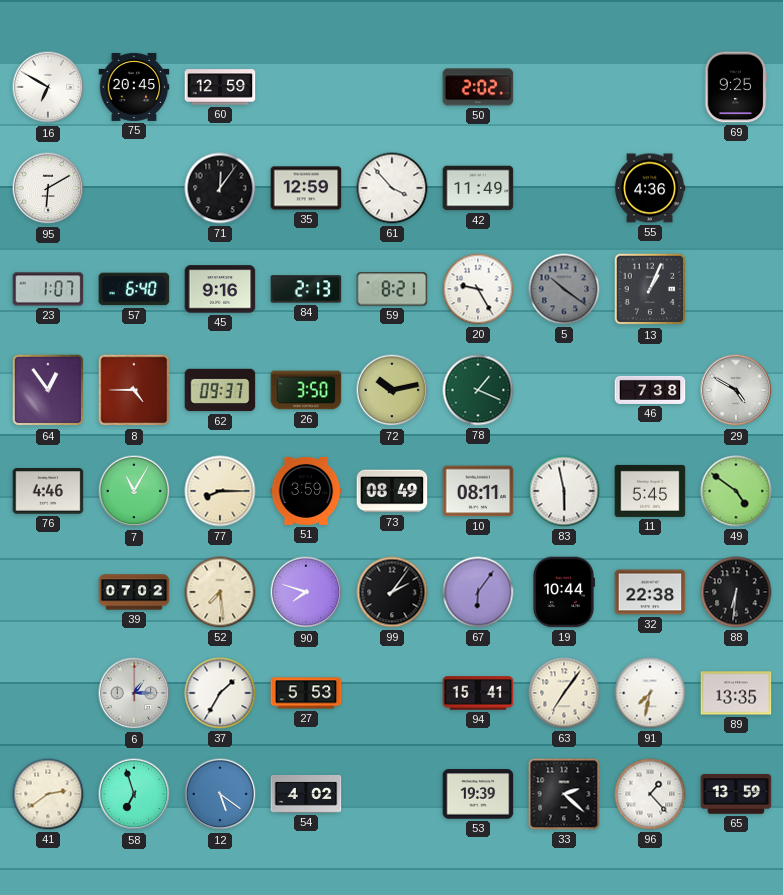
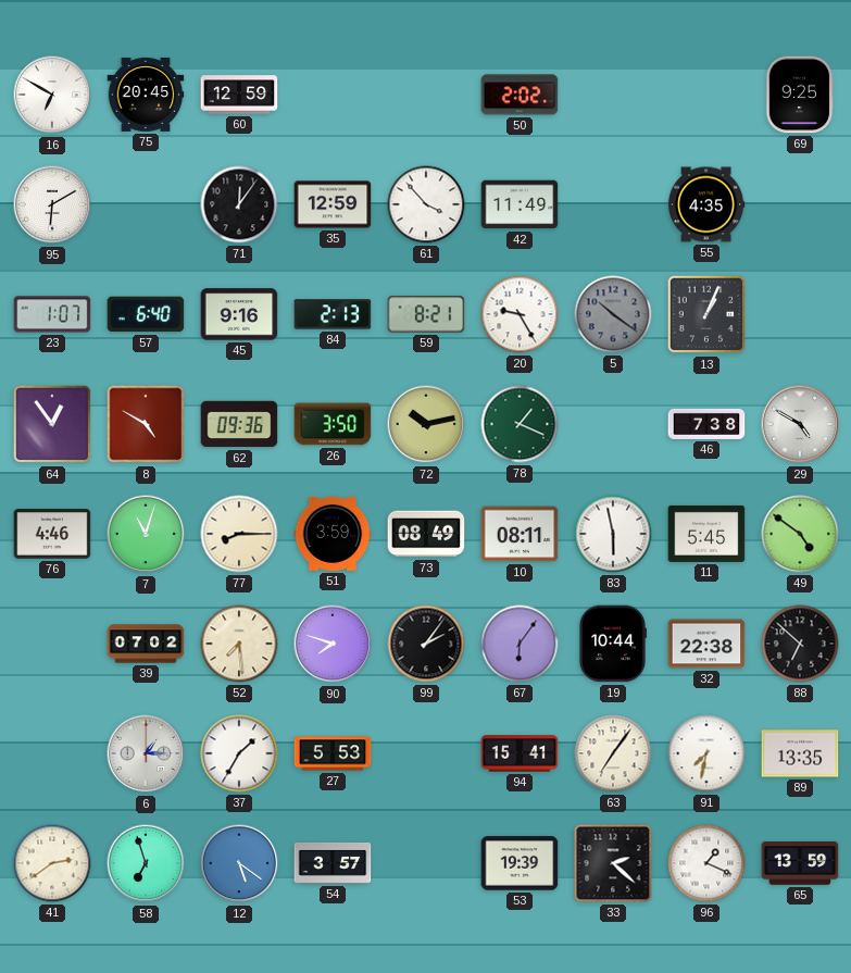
55: 4:36 -> 4:35 (706, 204)
8: 4:45 -> 4:50 (146, 424)
62: 09:37 -> 09:36 (239, 424)
7: 11:05 -> 11:03 (146, 534)
88: 6:31 -> 6:52 (800, 644)
54: 4:02 -> 3:57 (333, 863)
96: 1:23 -> 1:19 (706, 863)
